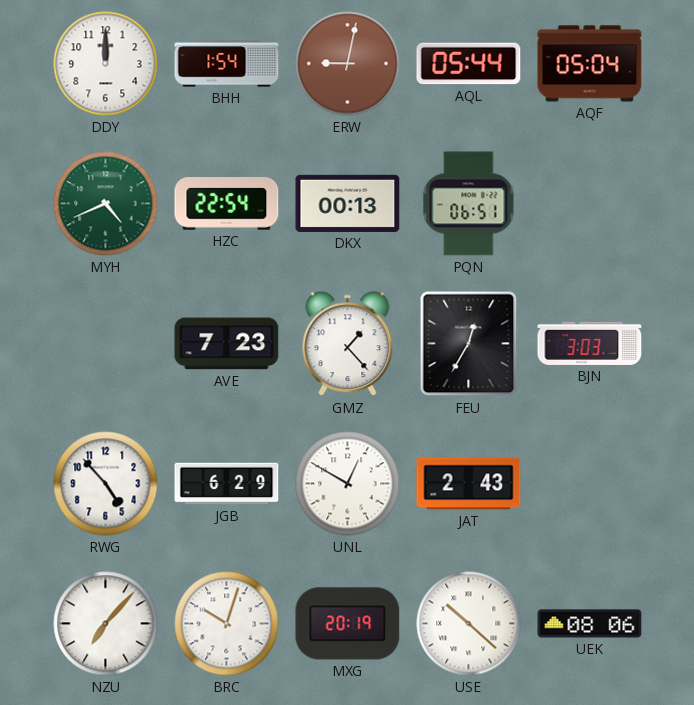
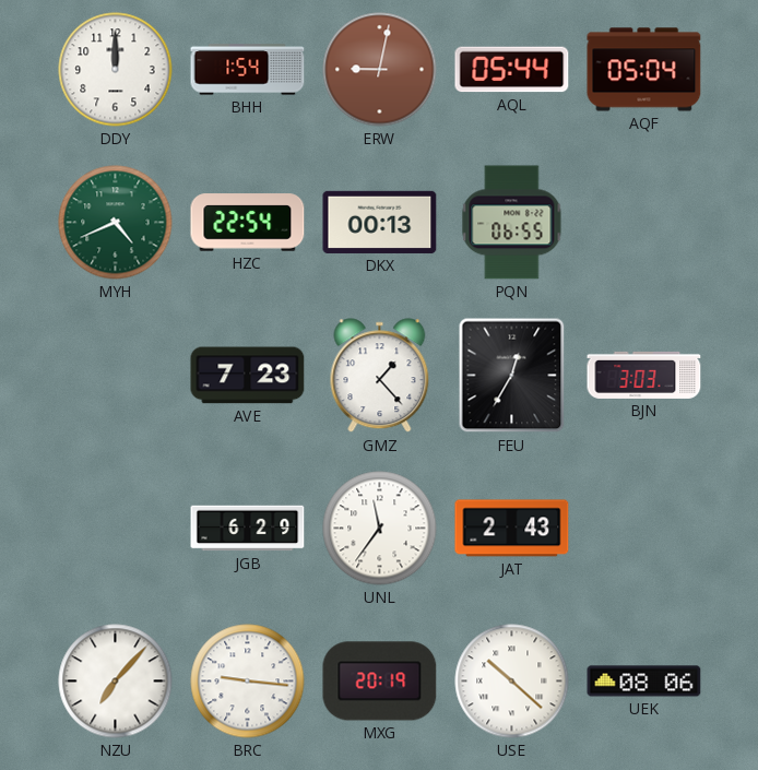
PQN: 06:51 -> 06:55 (512, 223)
RWG: 4:53 -> none (106, 484)
UNL: 12:50 -> 11:36 (380, 529)
BRC: 10:03 -> 9:16 (248, 682)
